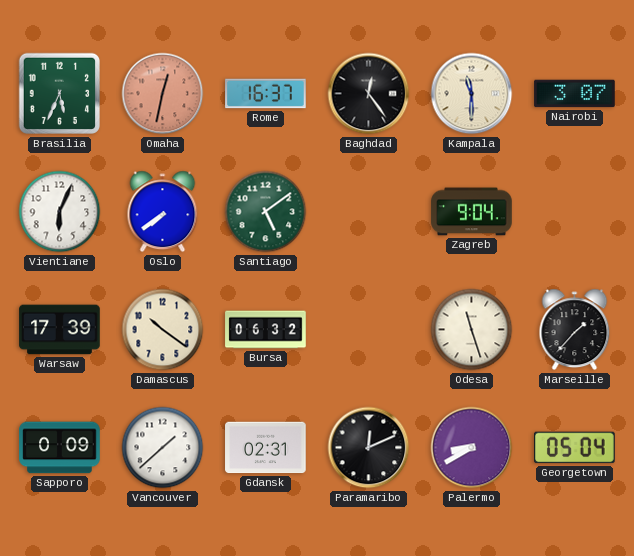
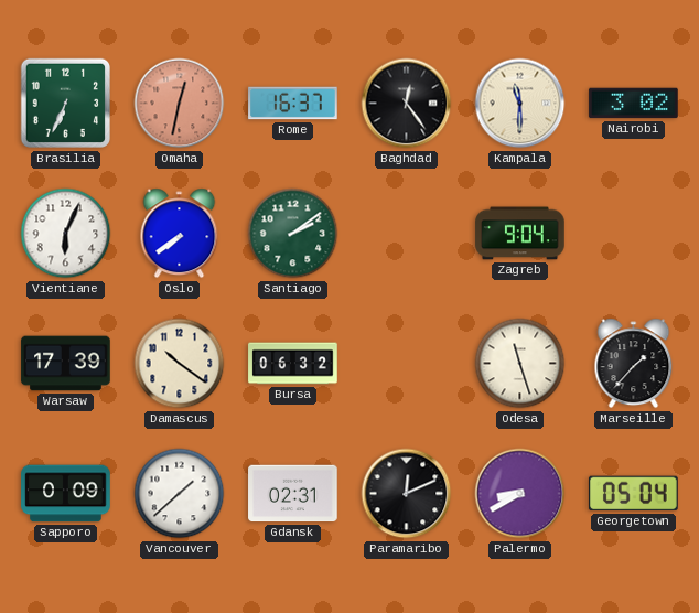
Brasilia: 5:34 -> 6:34 (66, 104)
Nairobi: 3:07 -> 3:02 (634, 104)
Santiago: 5:09 -> 2:09 (293, 234)
